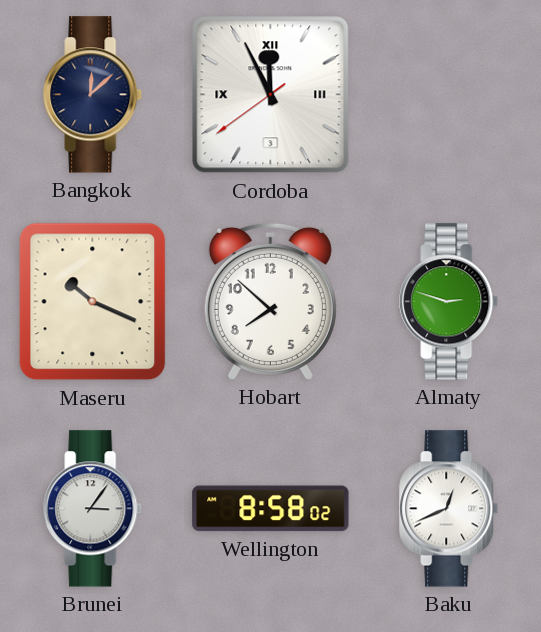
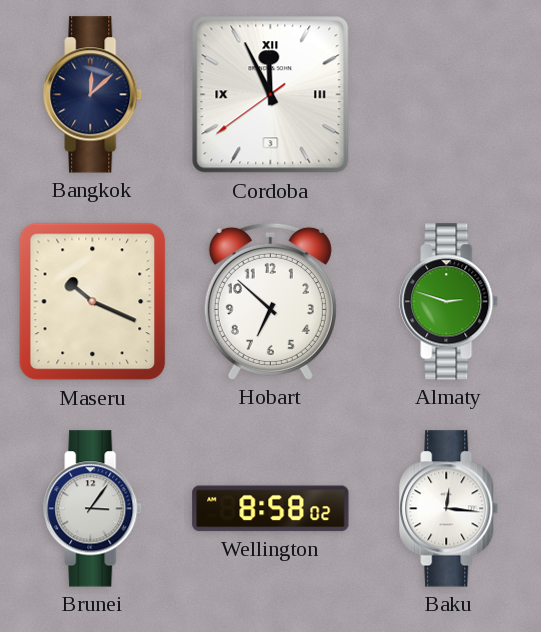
Hobart: 7:52 -> 6:52 (270, 301)
Baku: 12:41 -> 12:16 (449, 509)
